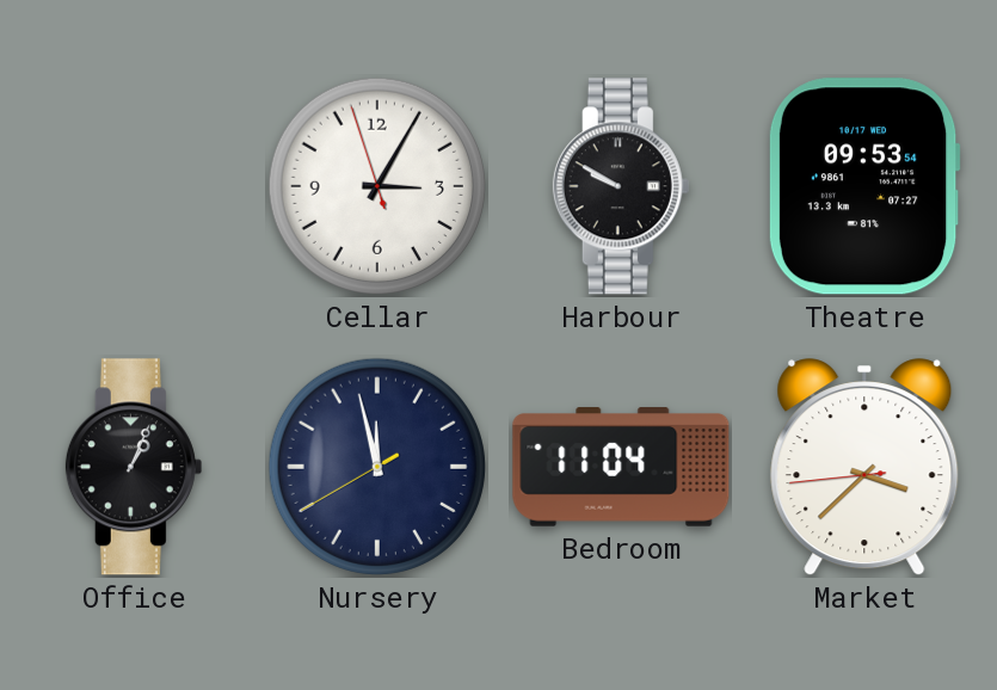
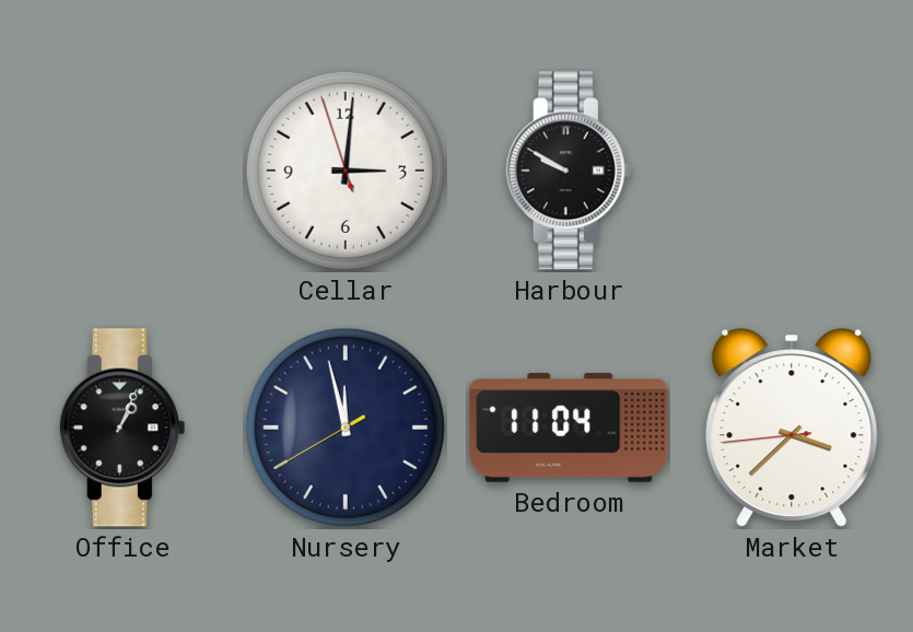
Cellar: 3:04 -> 3:00 (346, 171)
Theatre: 09:53 -> none (864, 186)
